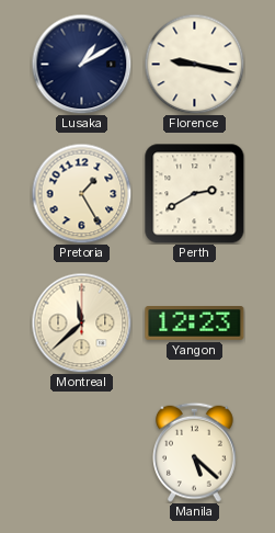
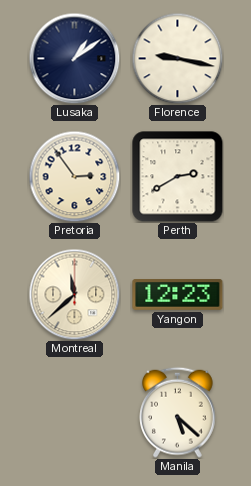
Lusaka: 1:10 -> 1:09 (74, 58)
Pretoria: 1:25 -> 2:54 (74, 176)
